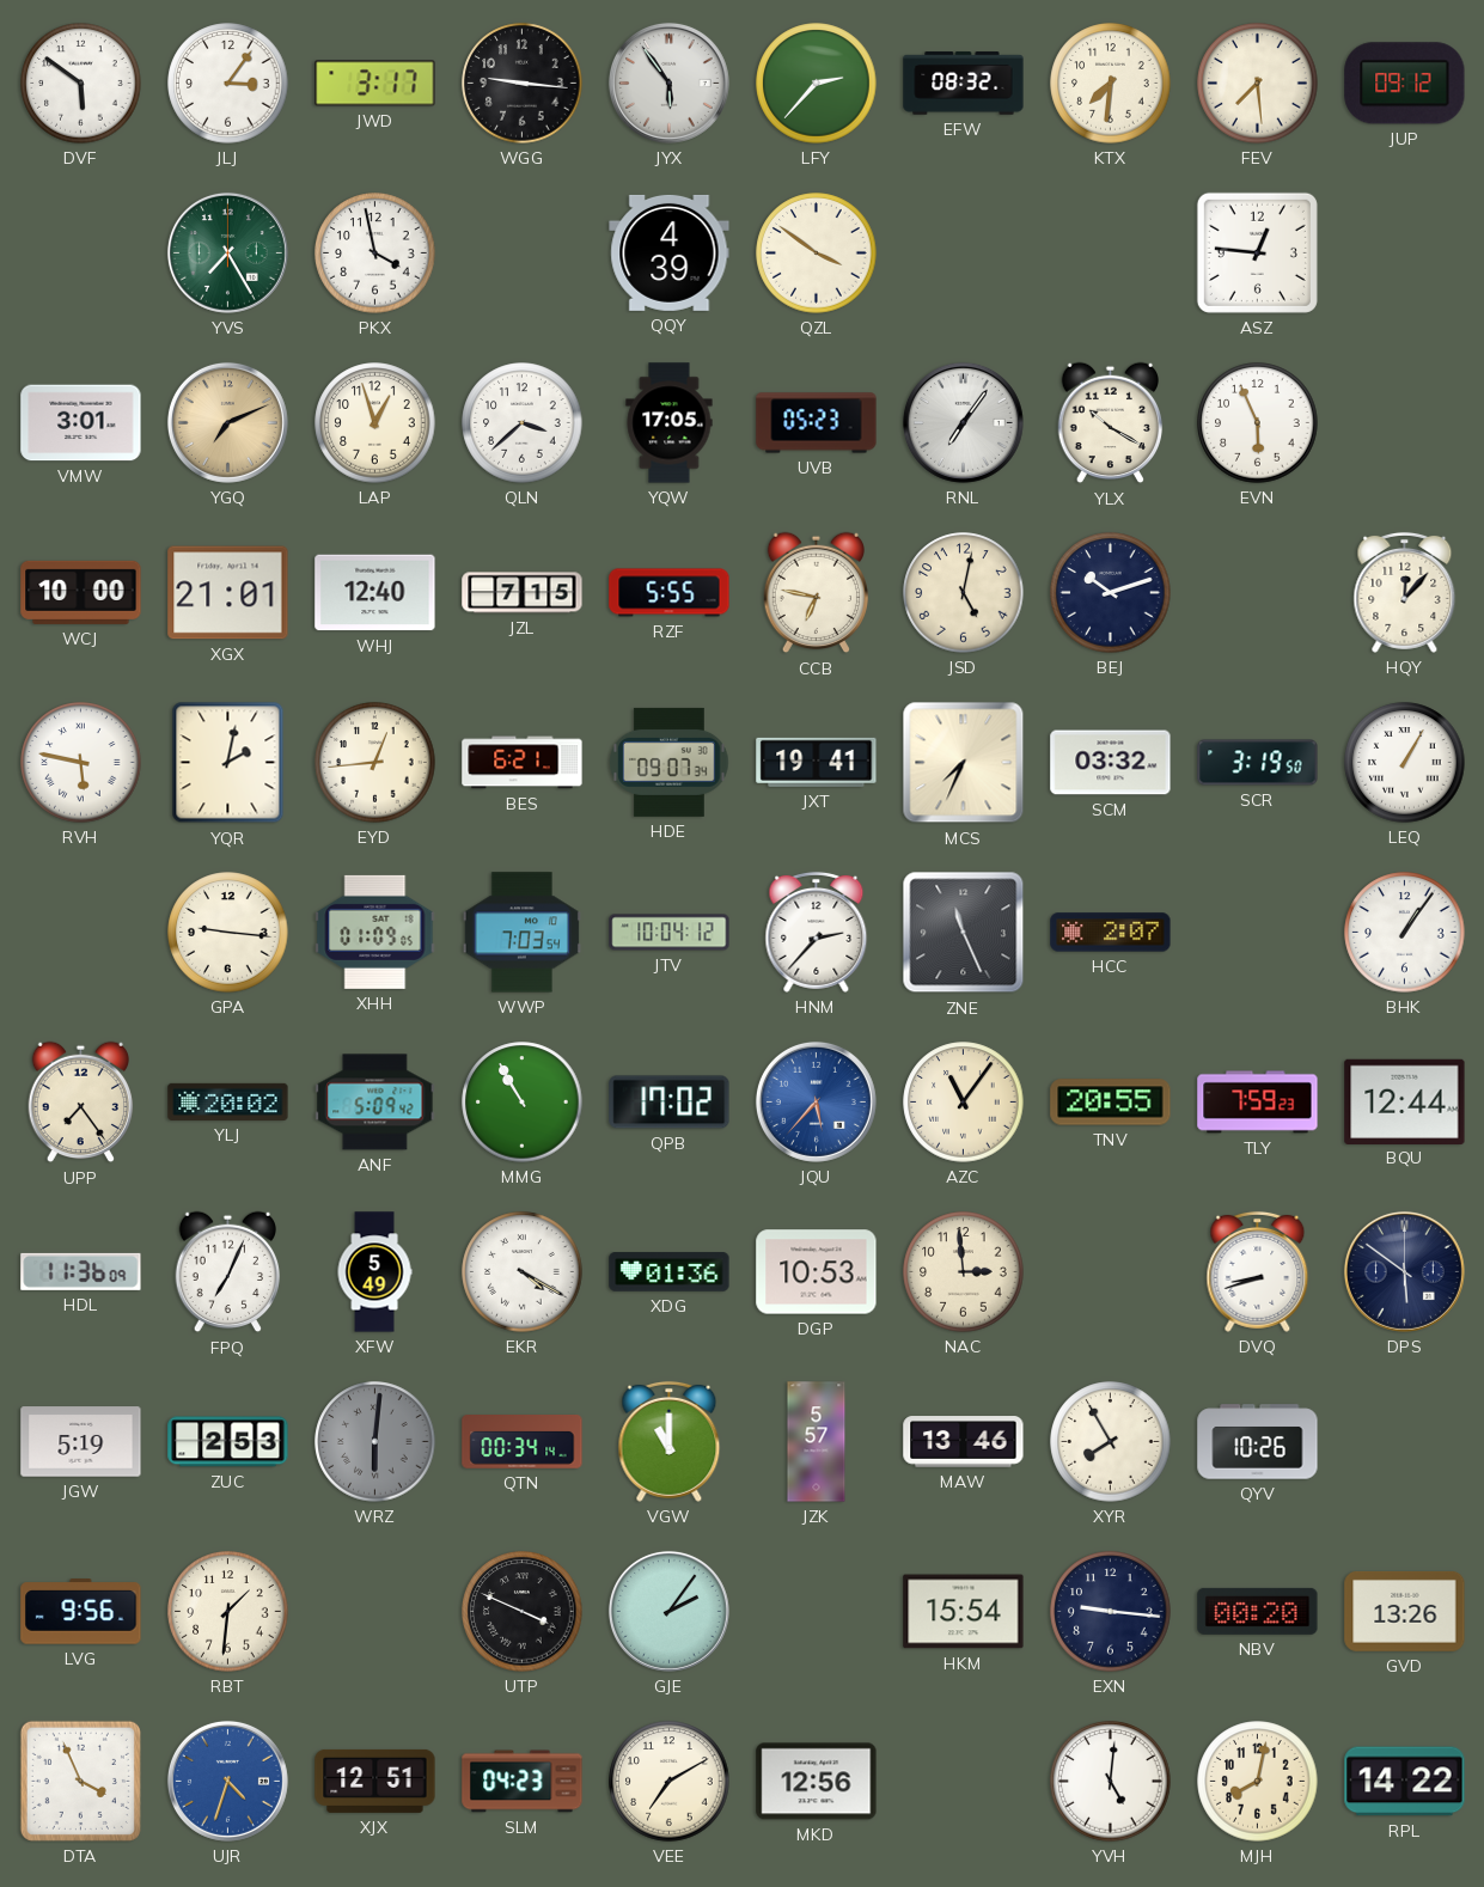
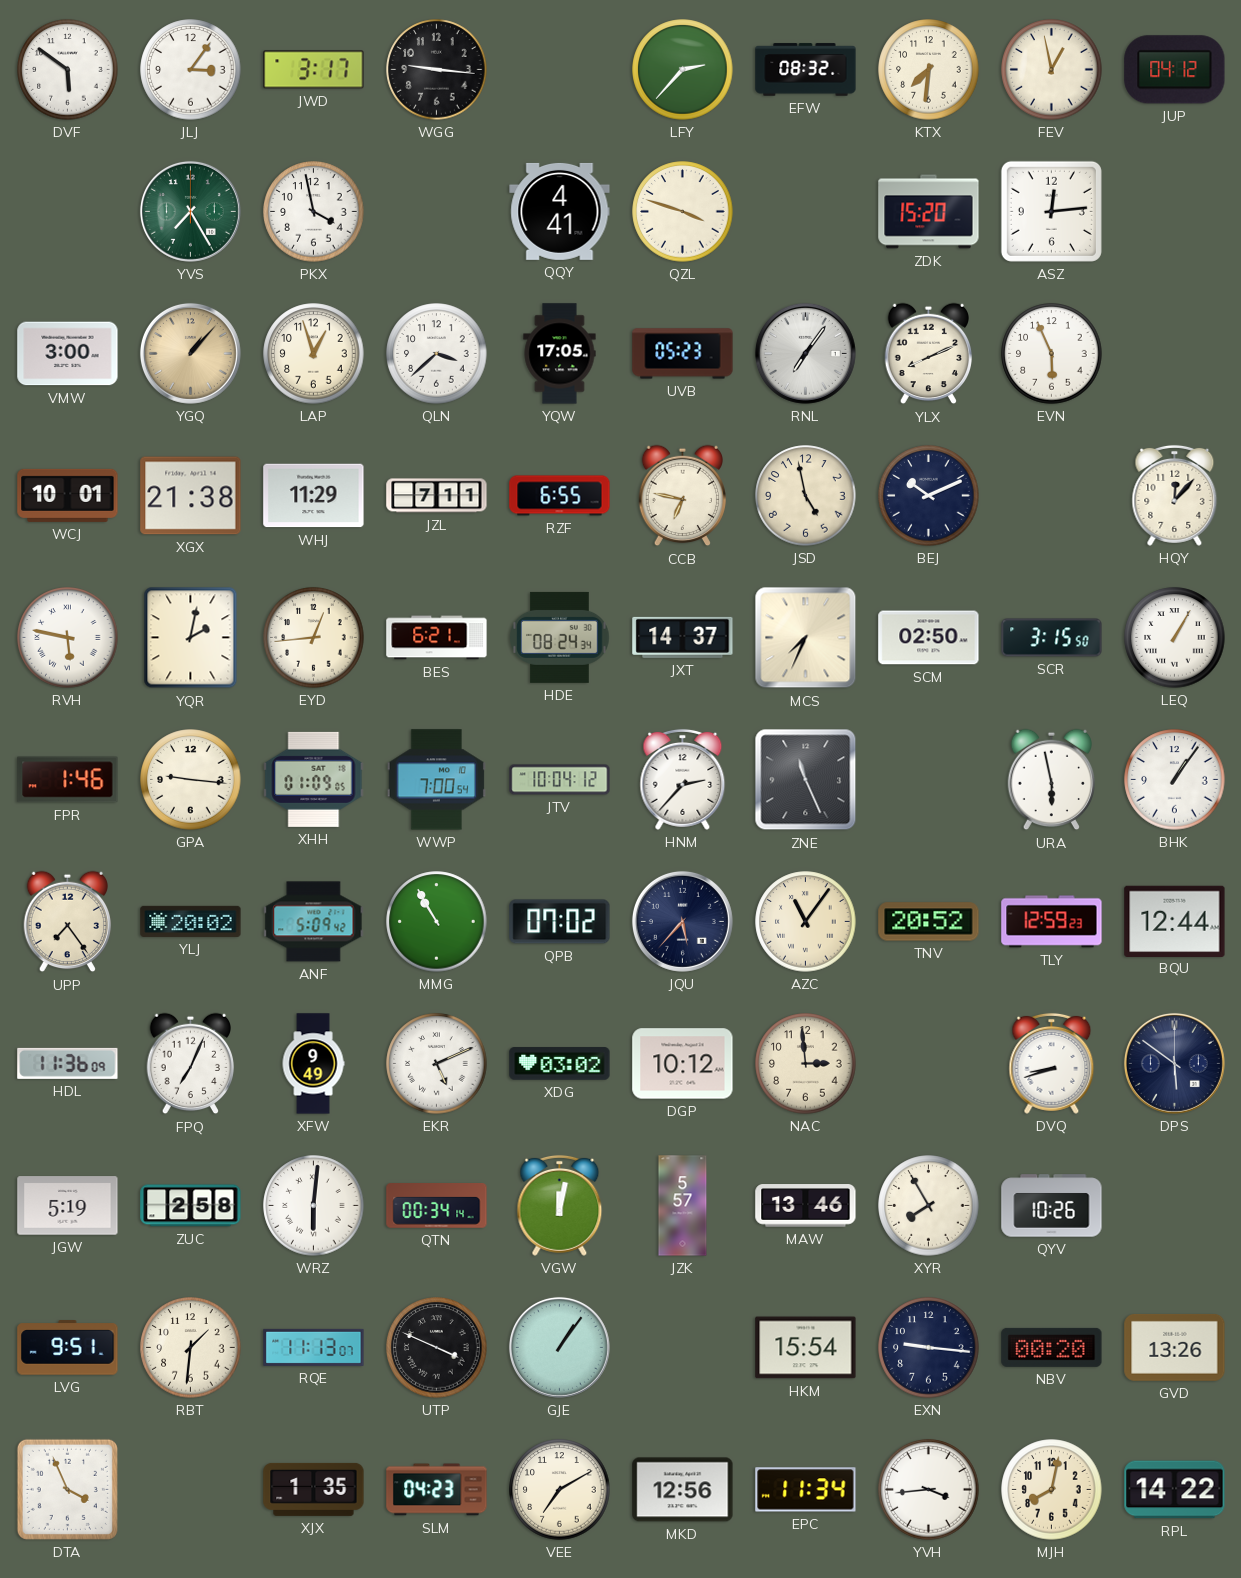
JYX: 5:54 -> none (668, 83)
FEV: 7:29 -> 12:58 (1052, 70)
JUP: 09:12 -> 04:12 (1175, 70)
QQY: 4:39 -> 4:41 (560, 211)
QZL: 3:51 -> 3:48 (683, 212)
ZDK: none -> 15:20 (929, 212)
ASZ: 12:46 -> 12:14 (1051, 211)
VMW: 3:01 -> 3:00 (68, 354)
YGQ: 7:11 -> 1:07 (190, 353)
YLX: 10:20 -> 8:11 (929, 354)
WCJ: 10:00 -> 10:01 (68, 495)
XGX: 21:01 -> 21:38 (191, 496)
WHJ: 12:40 -> 11:29 (314, 496)
JZL: 7:15 -> 7:11 (437, 496)
RZF: 5:55 -> 6:55 (560, 496)
JSD: 5:02 -> 4:58 (806, 496)
BEJ: 10:12 -> 10:11 (929, 496)
HDE: 09:07 -> 08:24 (560, 637)
JXT: 19:41 -> 14:37 (683, 637)
SCM: 03:32 -> 02:50 (929, 638)
SCR: 3:19 -> 3:15 (1052, 638)
FPR: none -> 1:46 (68, 780)
WWP: 7:03 -> 7:00 (436, 780)
HCC: 2:07 -> none (1111, 933)
URA: none -> 5:58 (1052, 780)
QPB: 17:02 -> 07:02 (560, 922)
JQU dial: blue -> navy (682, 921)
TNV: 20:55 -> 20:52 (929, 922)
TLY: 7:59 -> 12:59 (1052, 922)
XFW: 5:49 -> 9:49 (313, 1064)
EKR: 4:20 -> 5:11 (437, 1064)
XDG: 01:36 -> 03:02 (560, 1064)
DGP: 10:53 -> 10:12 (683, 1064)
ZUC: 2:53 -> 2:58 (191, 1206)
WRZ dial: grey -> white (314, 1206)
VGW: 11:00 -> 12:02 (560, 1205)
LVG: 9:56 -> 9:51 (68, 1348)
RQE: none -> 11:13 (314, 1347)
GJE: 2:06 -> 1:06 (559, 1347)
UJR: 4:33 -> none (227, 1781)
XJX: 12:51 -> 1:35 (314, 1489)
EPC: none -> 11:34 (806, 1490)
YVH: 5:01 -> 3:44 (929, 1490)
